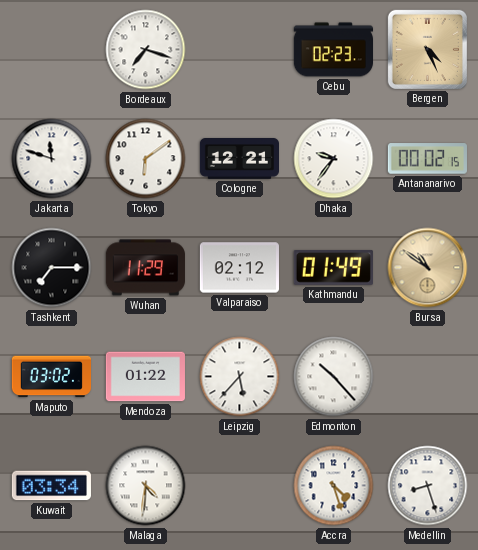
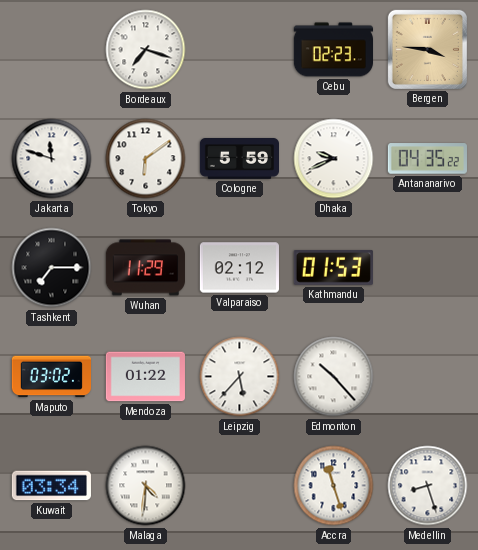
Bergen: 4:26 -> 3:46 (427, 49)
Cologne: 12:21 -> 5:59 (239, 159)
Dhaka: 9:36 -> 9:41 (334, 159)
Antananarivo: 00:02 -> 04:35 (427, 159)
Kathmandu: 01:49 -> 01:53 (333, 268)
Bursa: 10:51 -> none (428, 268)
Accra: 4:27 -> 11:27 (334, 486)
